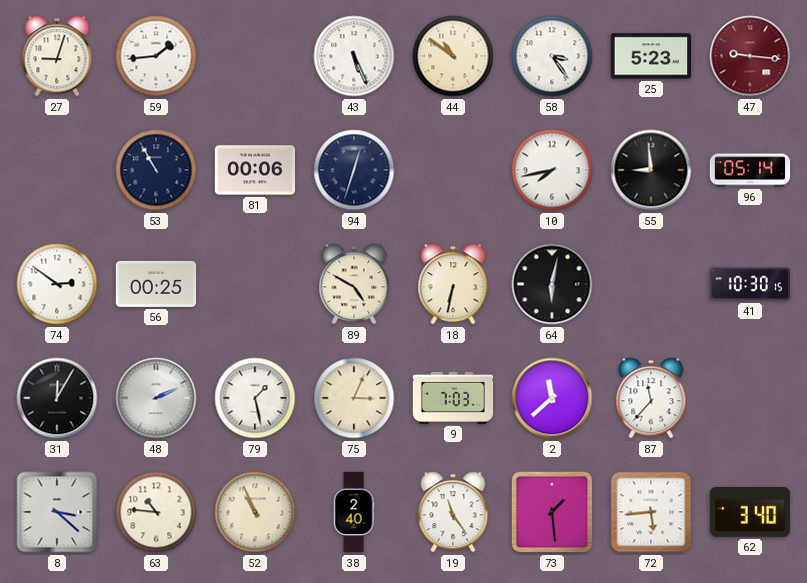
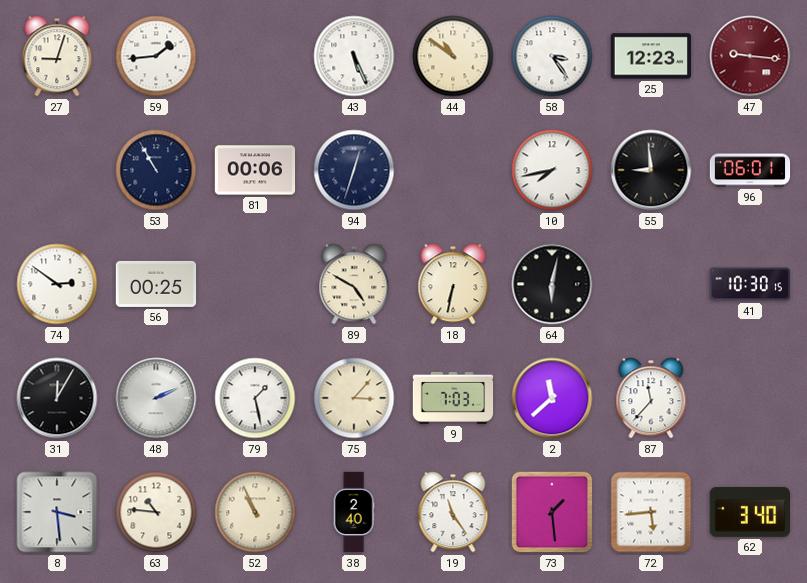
25: 5:23 -> 12:23 (651, 56)
96: 05:14 -> 06:01 (750, 170)
75: 3:04 -> 3:07 (354, 398)
8: 3:22 -> 3:29 (57, 512)
